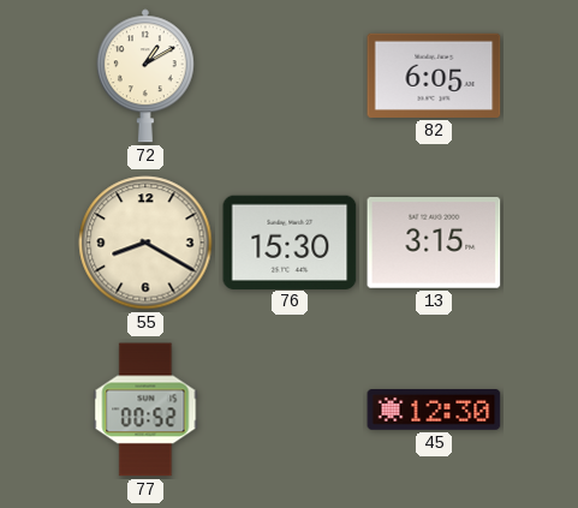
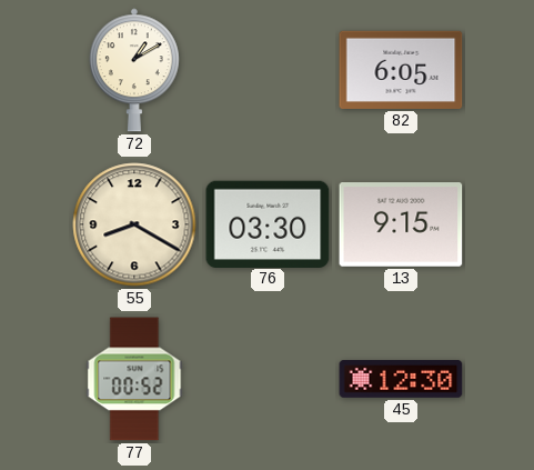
76: 15:30 -> 03:30 (268, 223)
13: 3:15 -> 9:15 (401, 226)
